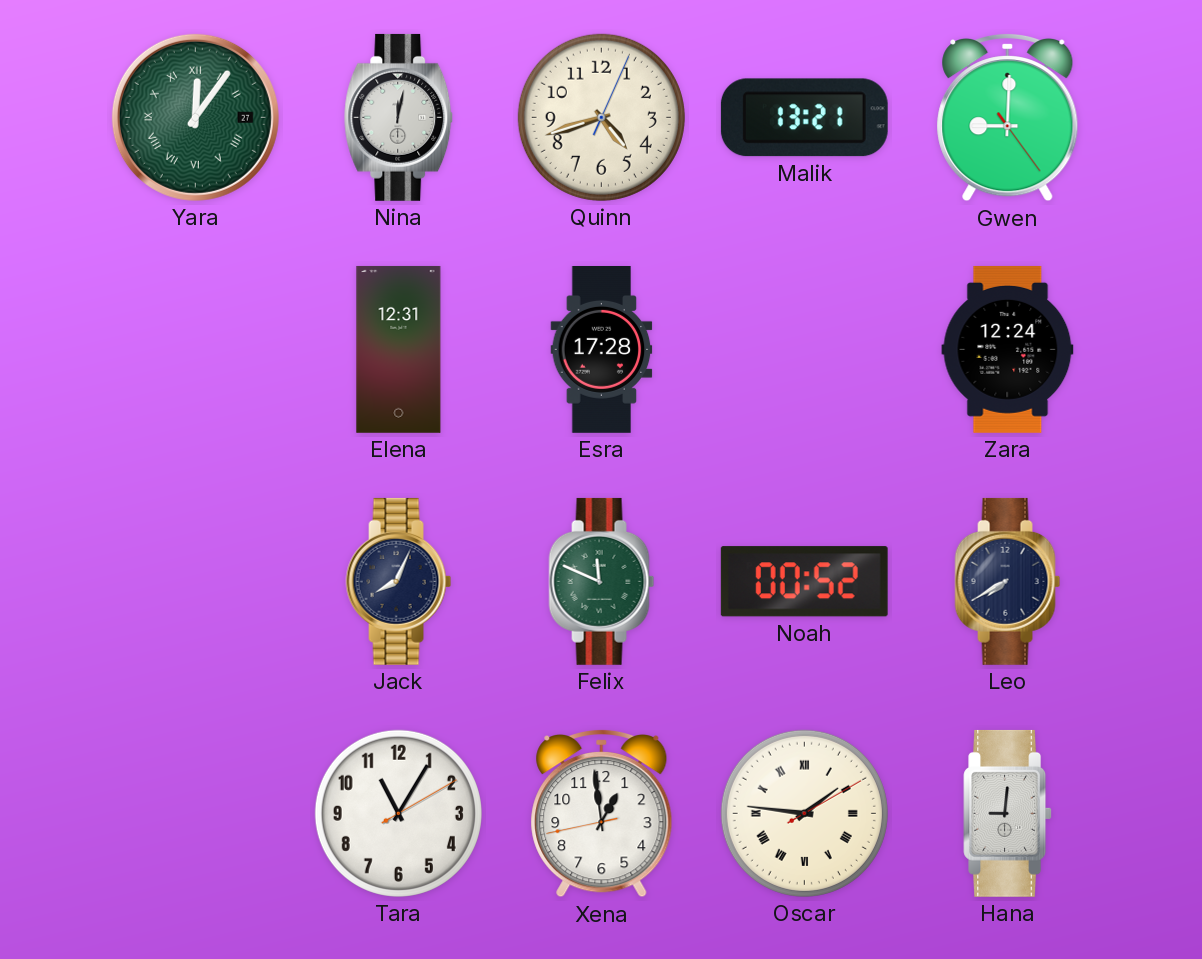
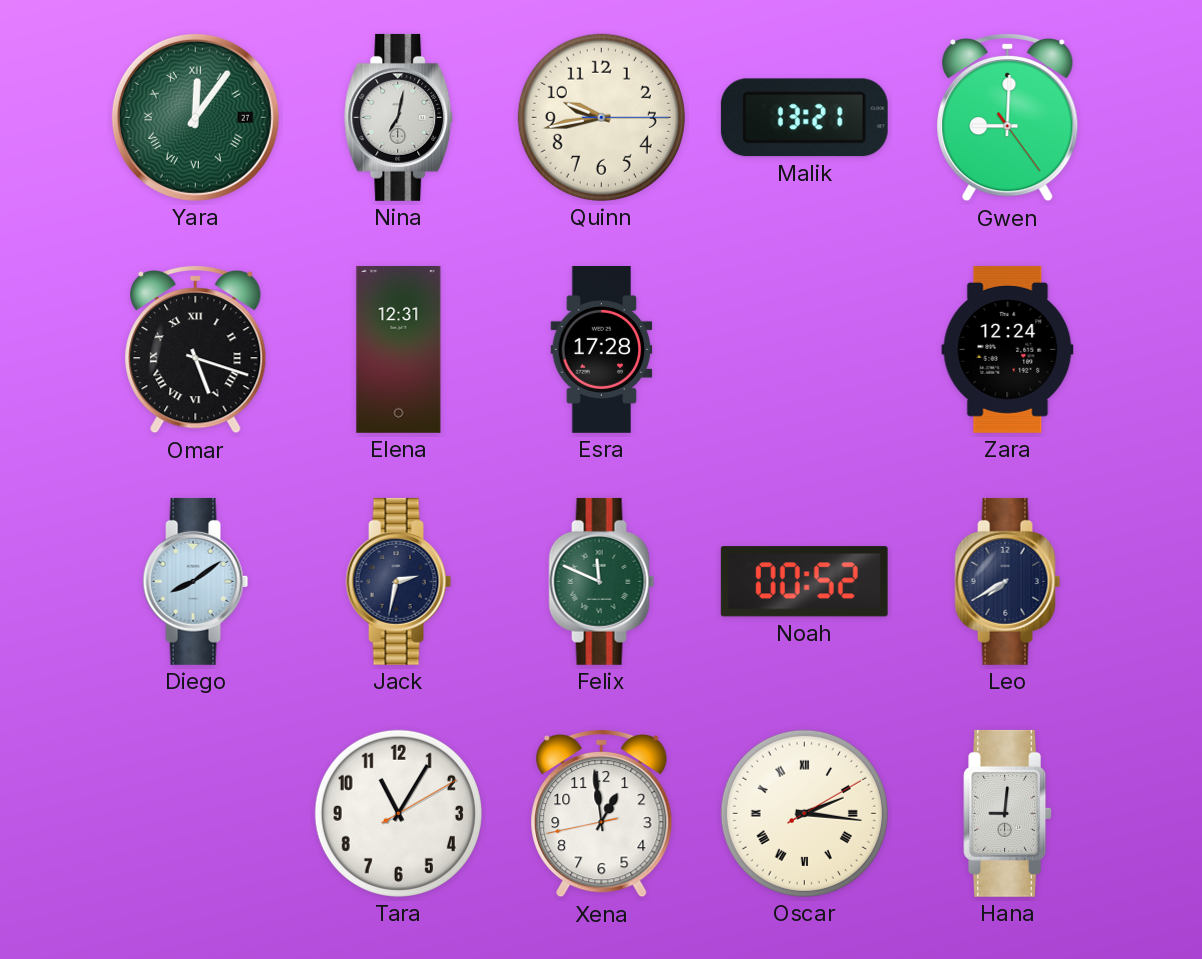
Nina: 12:02 -> 7:02 (399, 117)
Quinn: 4:42 -> 9:43 (601, 117)
Omar: none -> 5:18 (196, 349)
Diego: none -> 8:09 (196, 581)
Jack: 8:04 -> 2:32 (399, 581)
Oscar: 1:46 -> 2:16 (804, 813)
